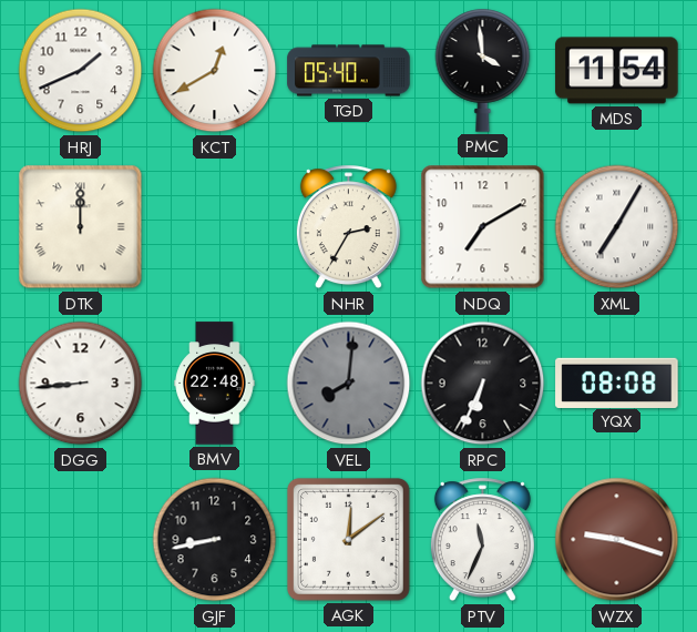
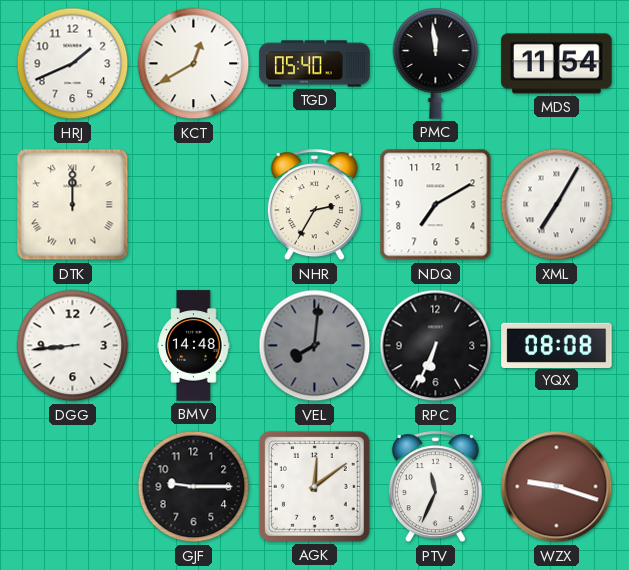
PMC: 3:59 -> 11:59 (436, 63)
BMV: 22:48 -> 14:48 (194, 346)
GJF: 8:43 -> 9:15 (194, 487)
